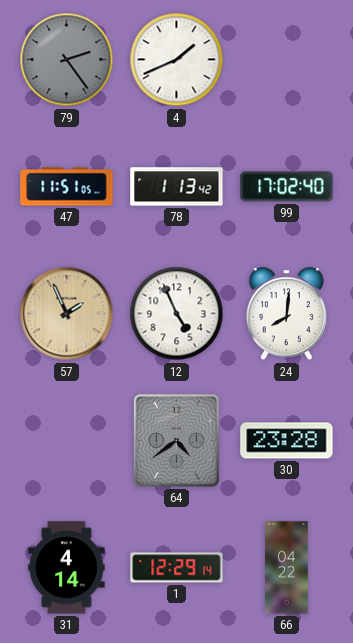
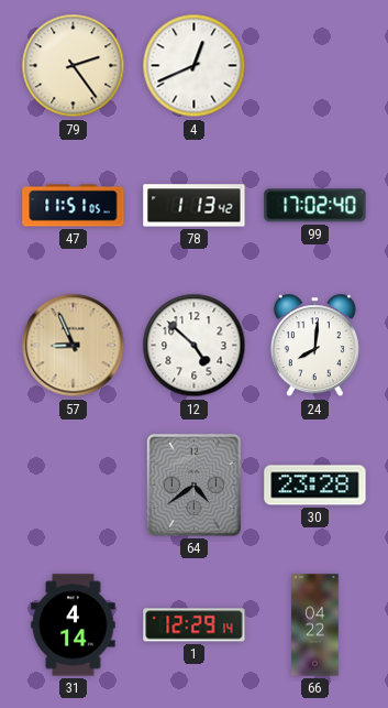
79 dial: grey -> cream (74, 66)
4: 1:41 -> 12:41 (195, 66)
57: 1:56 -> 8:56 (74, 346)
12: 4:56 -> 4:52 (195, 346)
